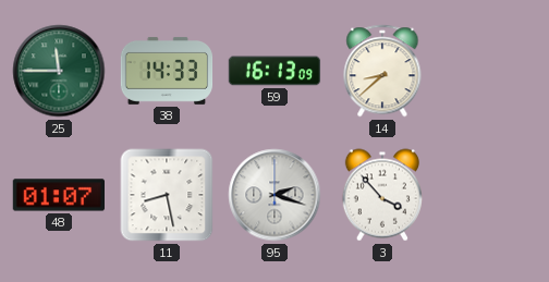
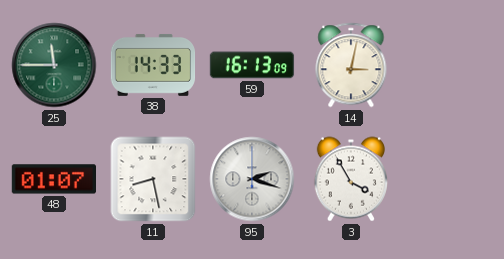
14: 8:38 -> 3:02 (351, 65)
3: 3:53 -> 3:55 (350, 179)
